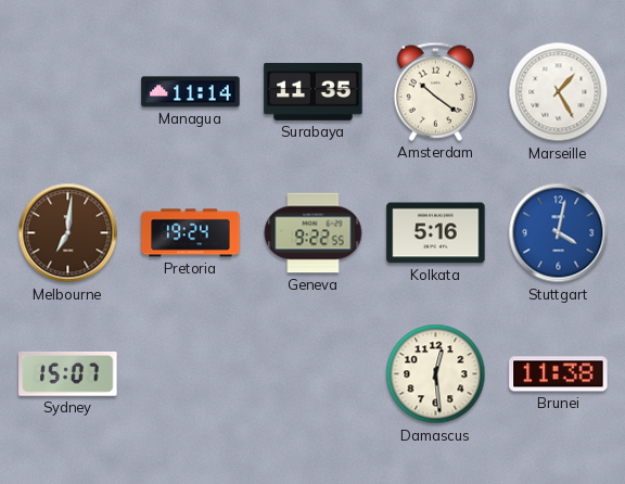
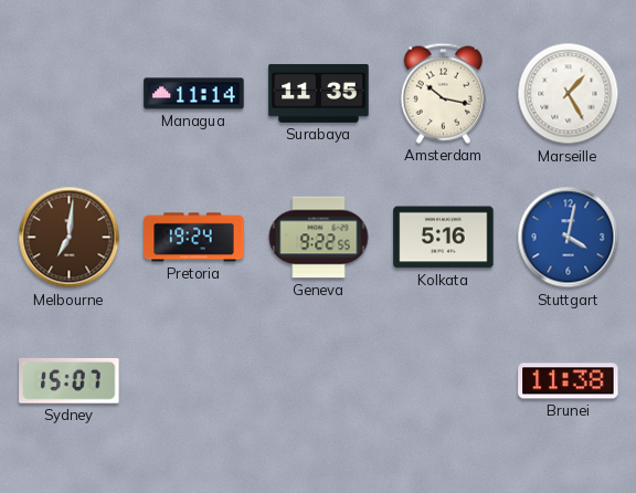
Amsterdam: 10:21 -> 10:17 (443, 93)
Damascus: 12:29 -> none (436, 374)
